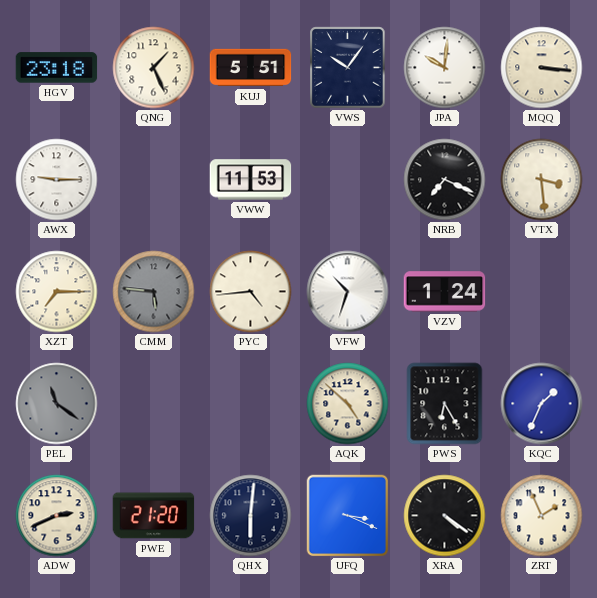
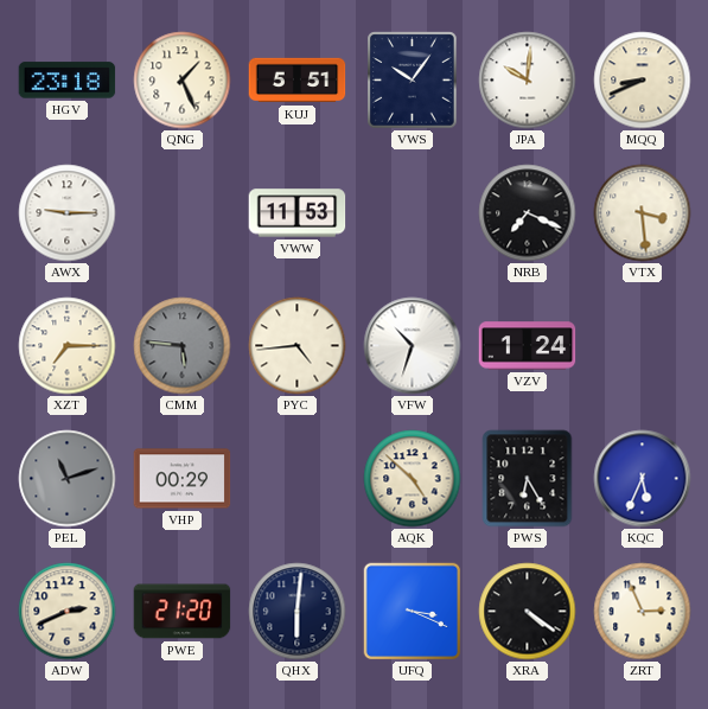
MQQ: 3:16 -> 8:41 (643, 81)
PEL: 11:21 -> 11:12 (68, 479)
VHP: none -> 00:29 (183, 479)
KQC: 1:34 -> 5:34 (643, 479)
ZRT: 1:56 -> 2:56 (643, 612)
